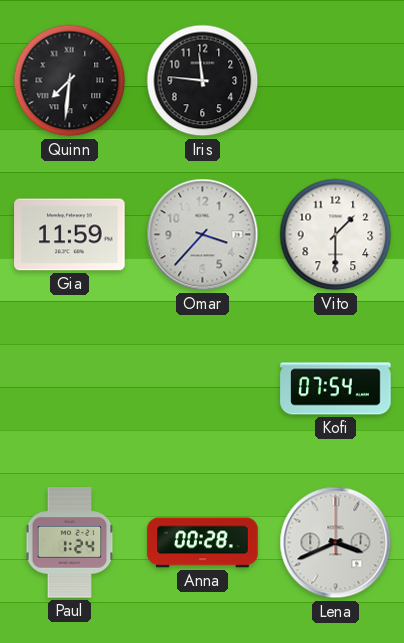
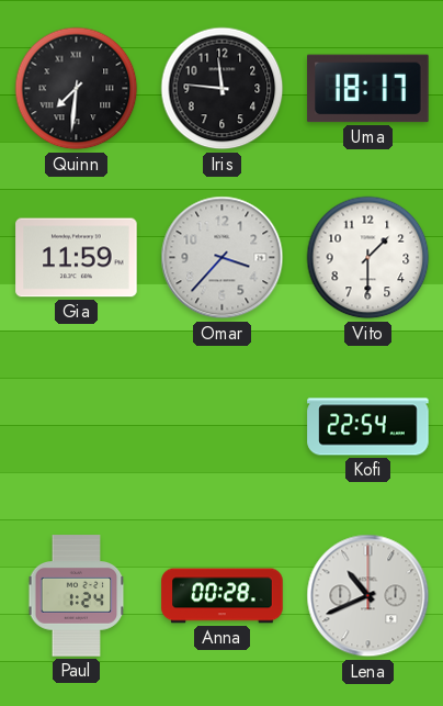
Uma: none -> 18:17 (368, 89)
Kofi: 07:54 -> 22:54 (368, 427)
Lena: 3:41 -> 10:41 (368, 596)
